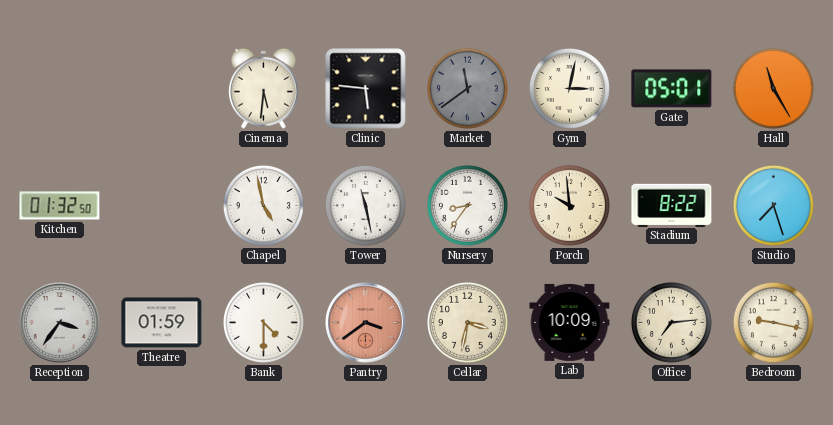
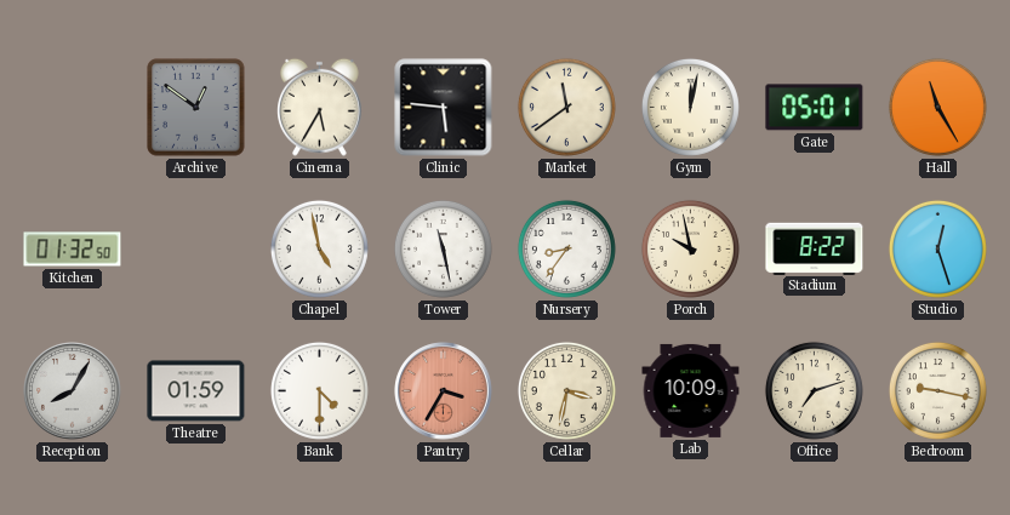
Archive: none -> 12:51 (196, 108)
Cinema: 5:31 -> 5:35 (320, 107)
Market dial: grey -> cream (566, 107)
Gym: 3:02 -> 12:02 (690, 107)
Porch: 9:59 -> 9:58 (690, 248)
Studio: 7:27 -> 12:27 (937, 248)
Reception: 3:36 -> 8:05 (73, 391)
Pantry: 3:39 -> 3:35 (444, 391)
Office: 7:14 -> 7:12 (814, 390)
